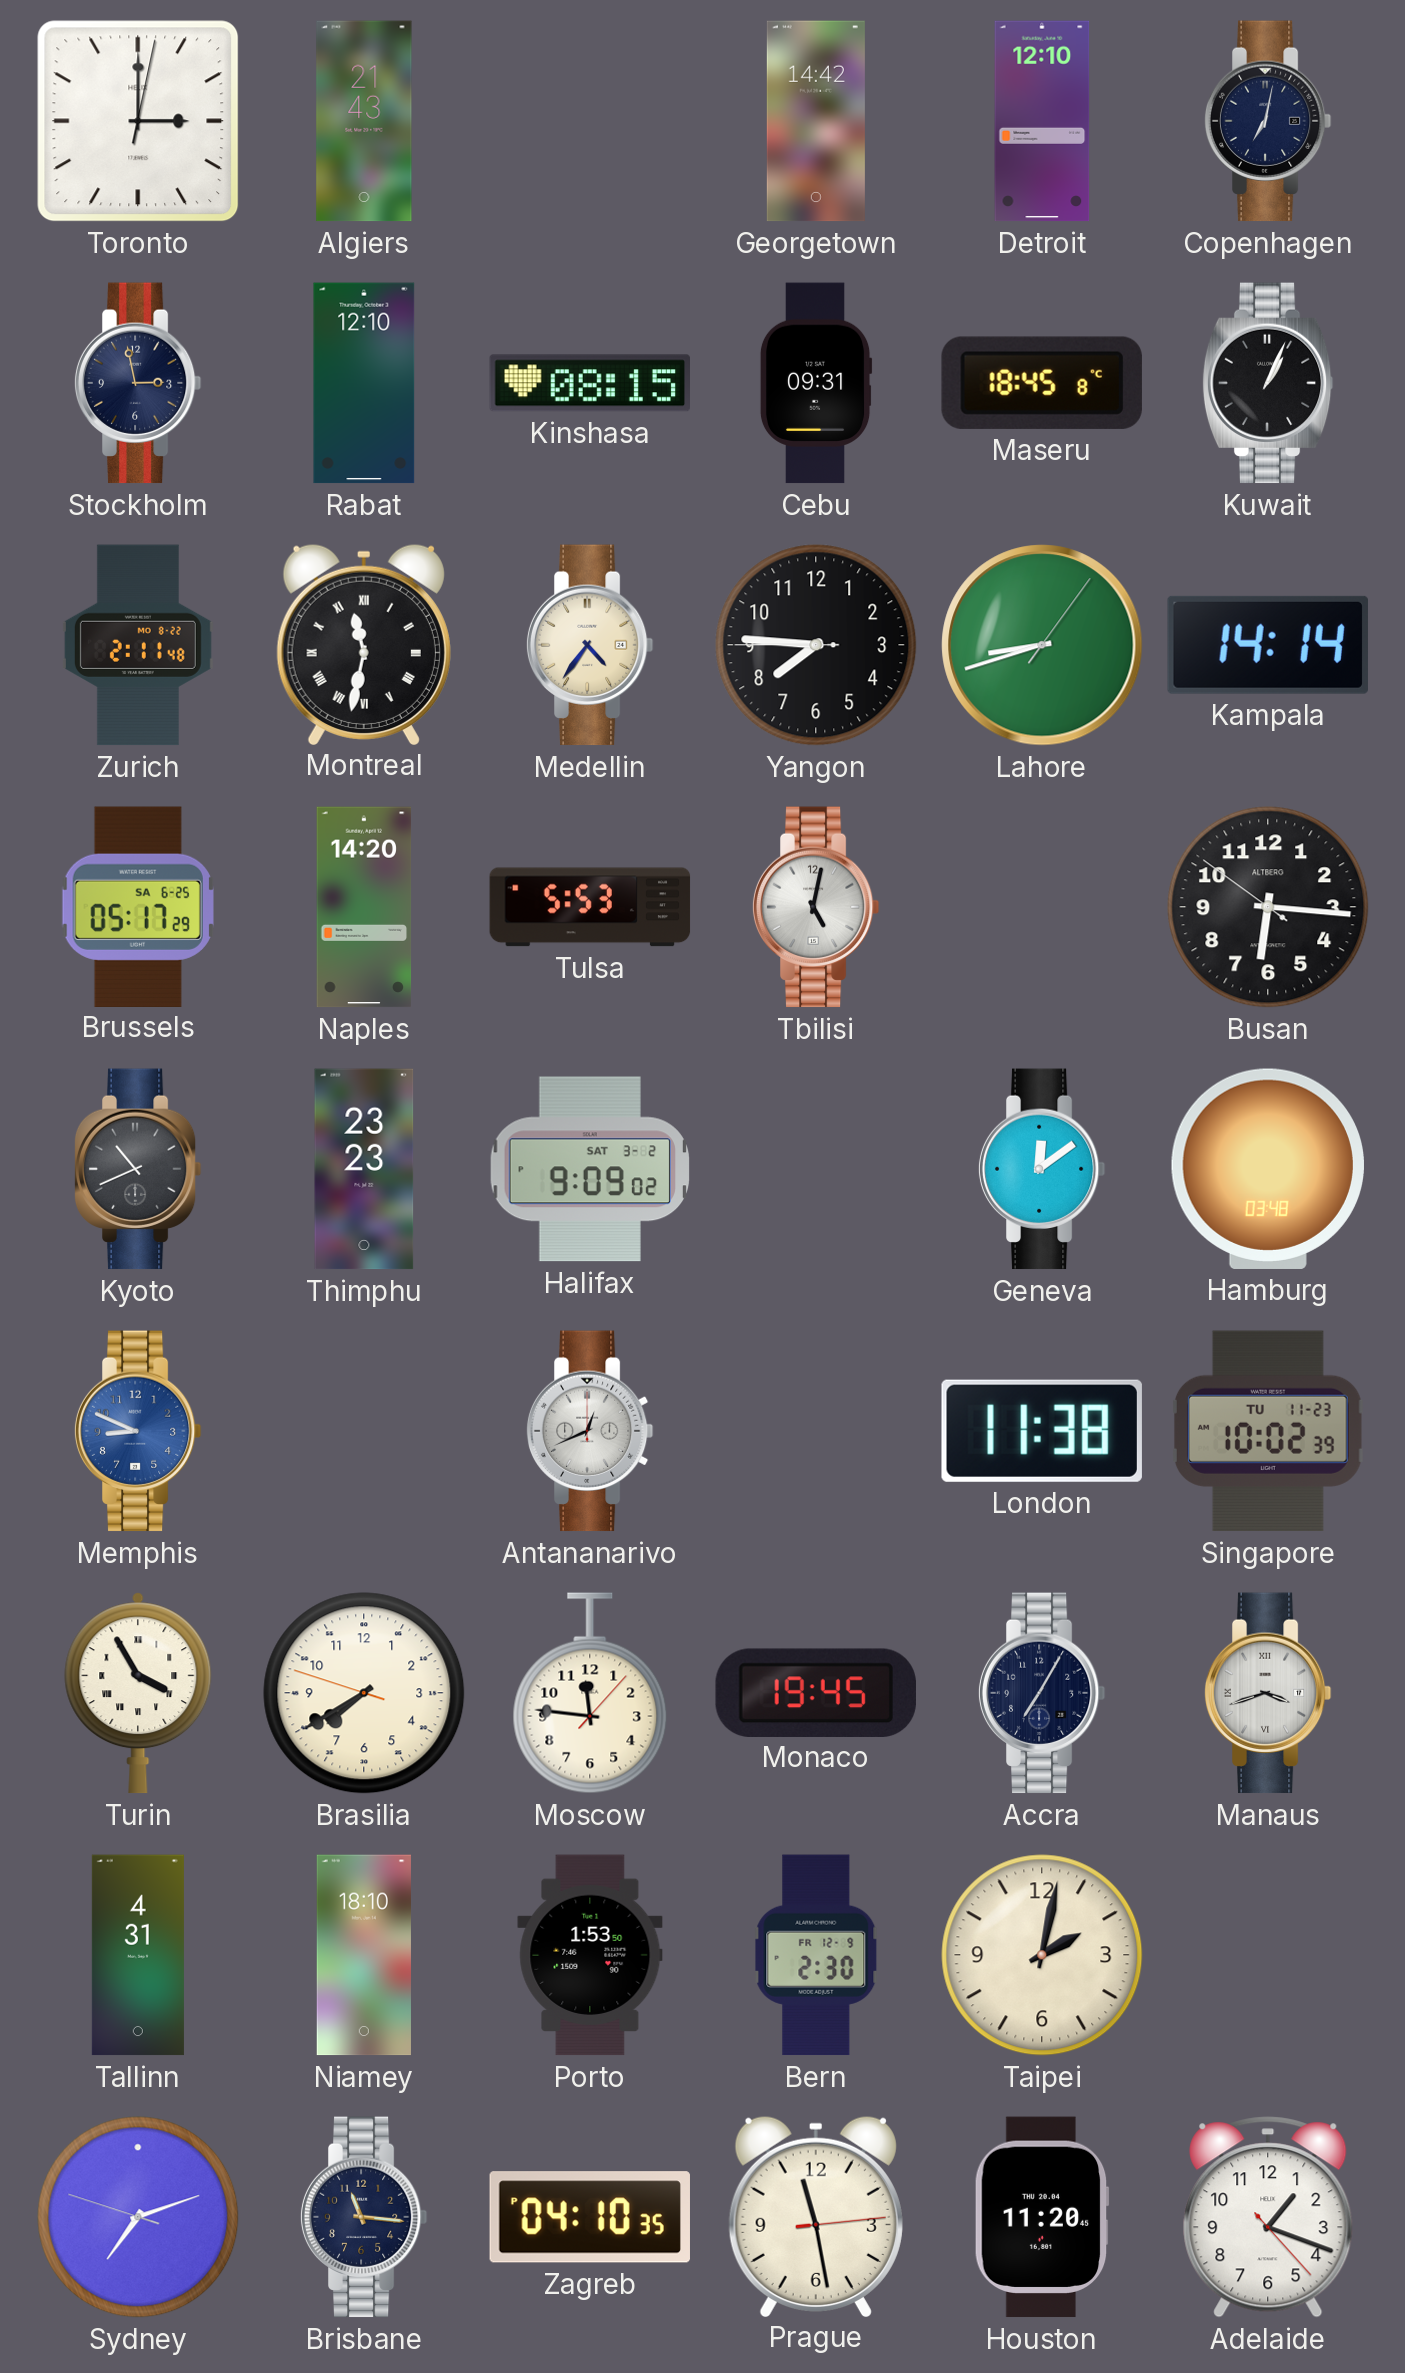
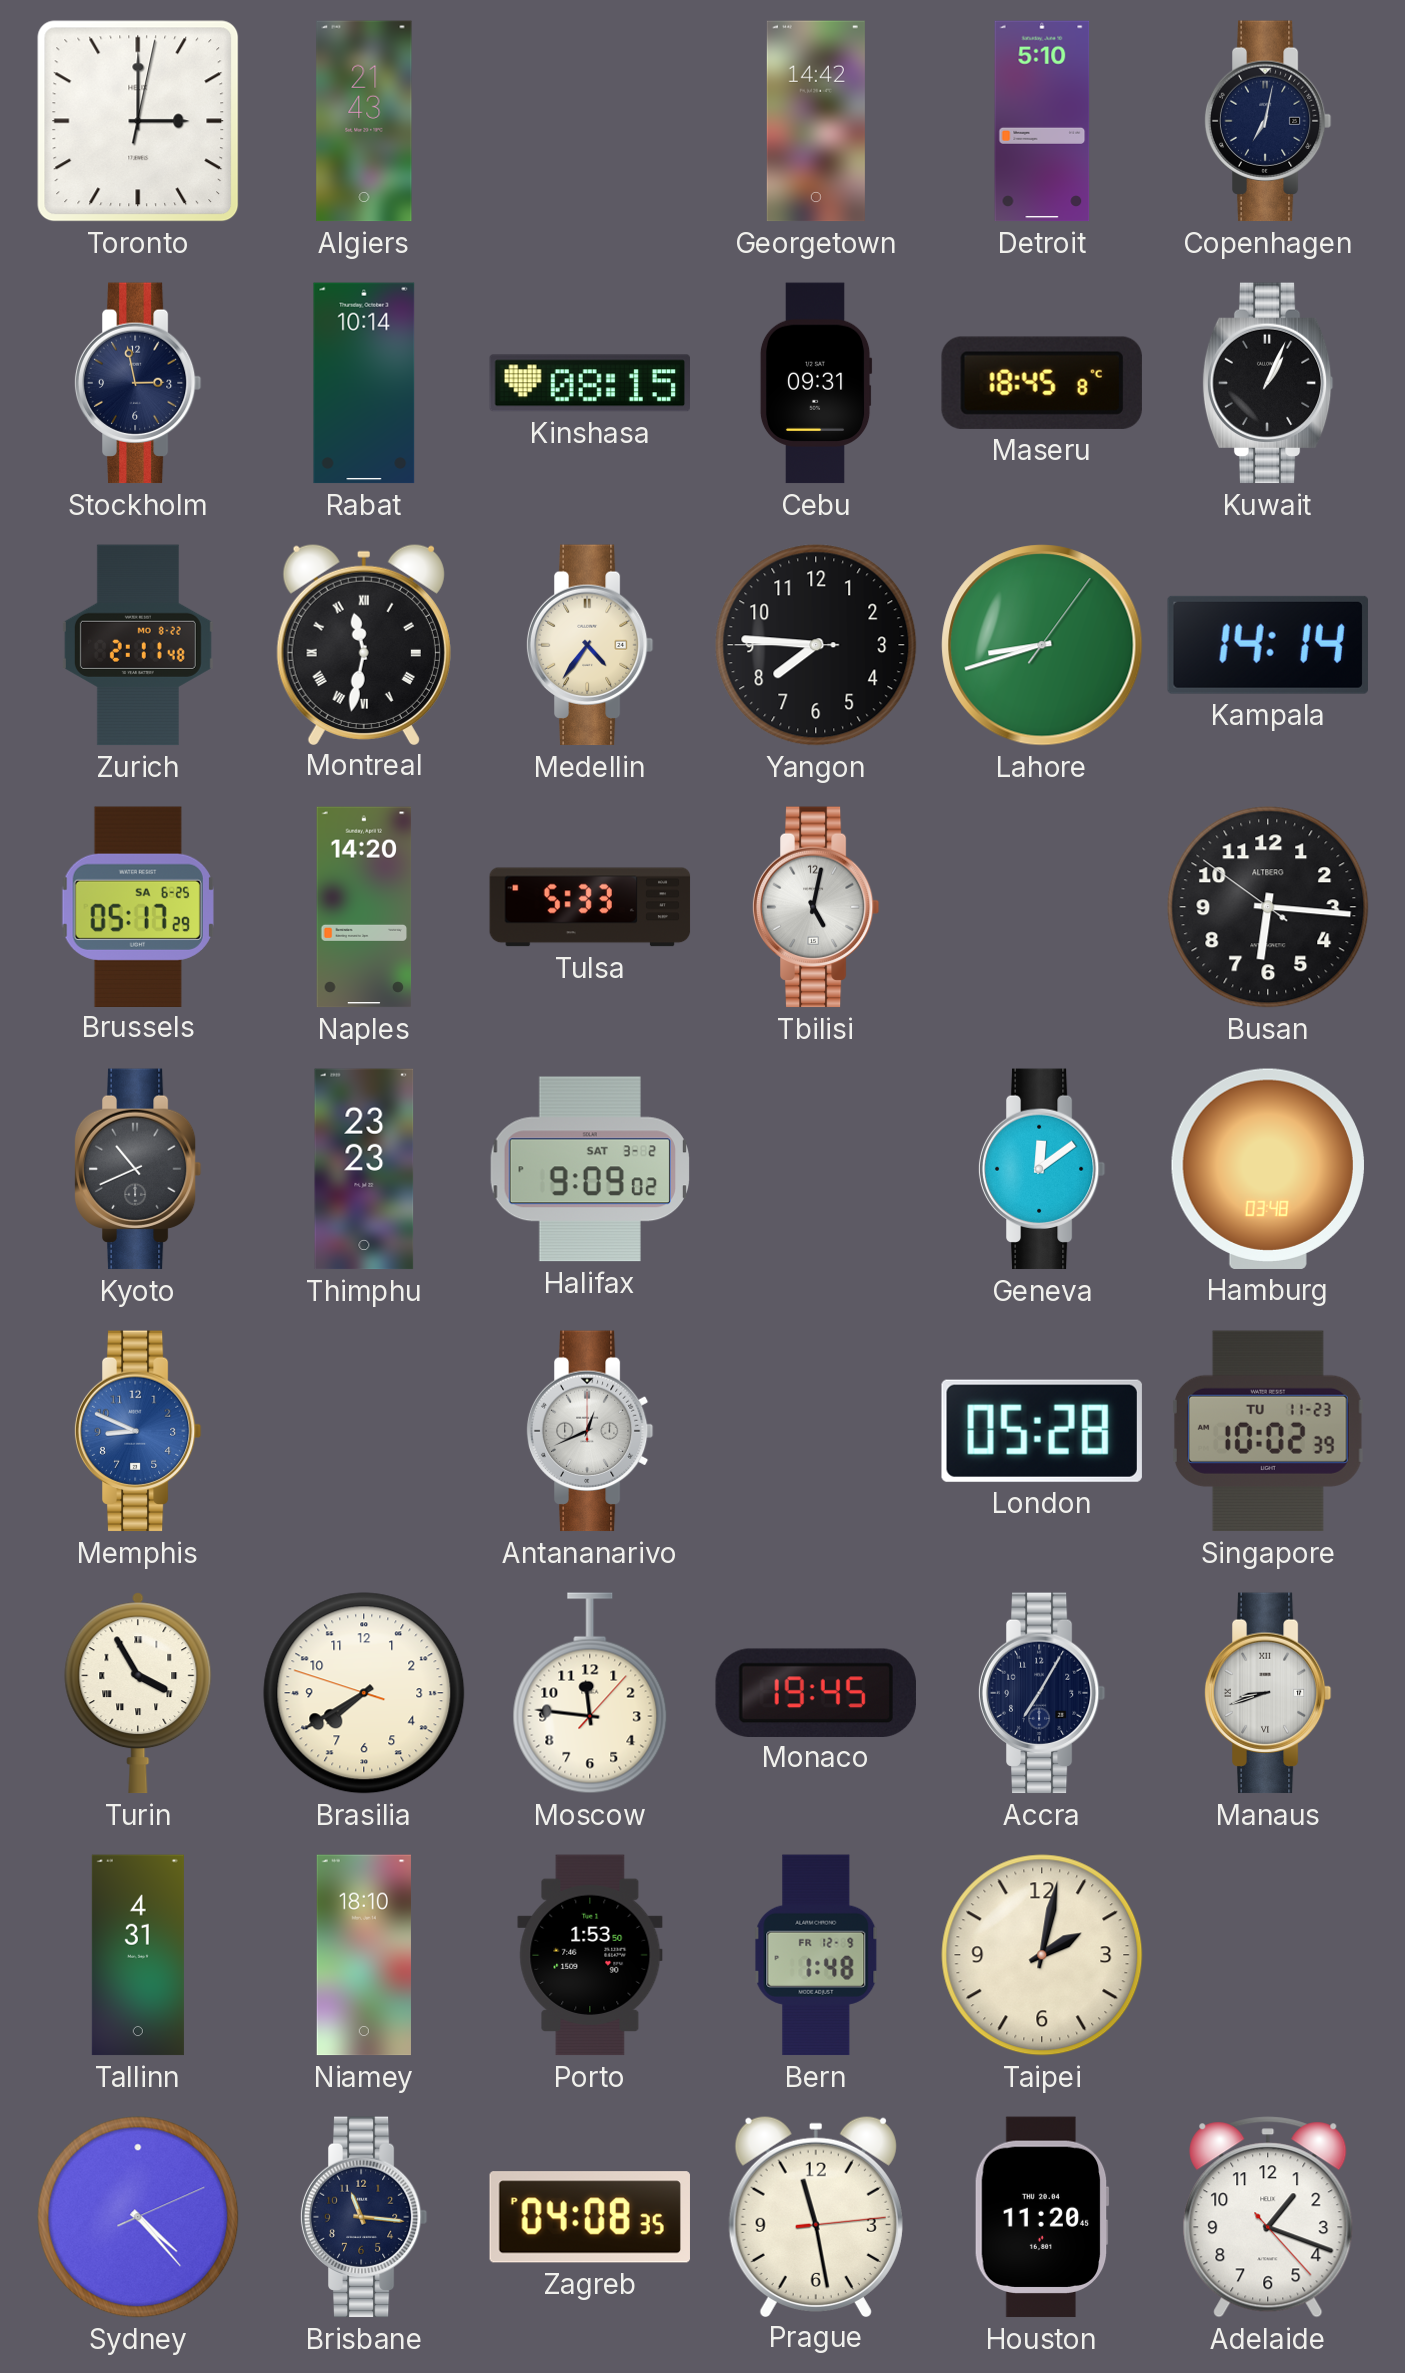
Detroit: 12:10 -> 5:10 (1042, 121)
Rabat: 12:10 -> 10:14 (364, 383)
Tulsa: 5:53 -> 5:33 (590, 907)
London: 11:38 -> 05:28 (1042, 1431)
Manaus: 3:42 -> 8:42 (1268, 1693)
Bern: 2:30 -> 1:48 (816, 1955)
Sydney: 7:11 -> 4:23 (138, 2217)
Zagreb: 04:10 -> 04:08 (589, 2217)
